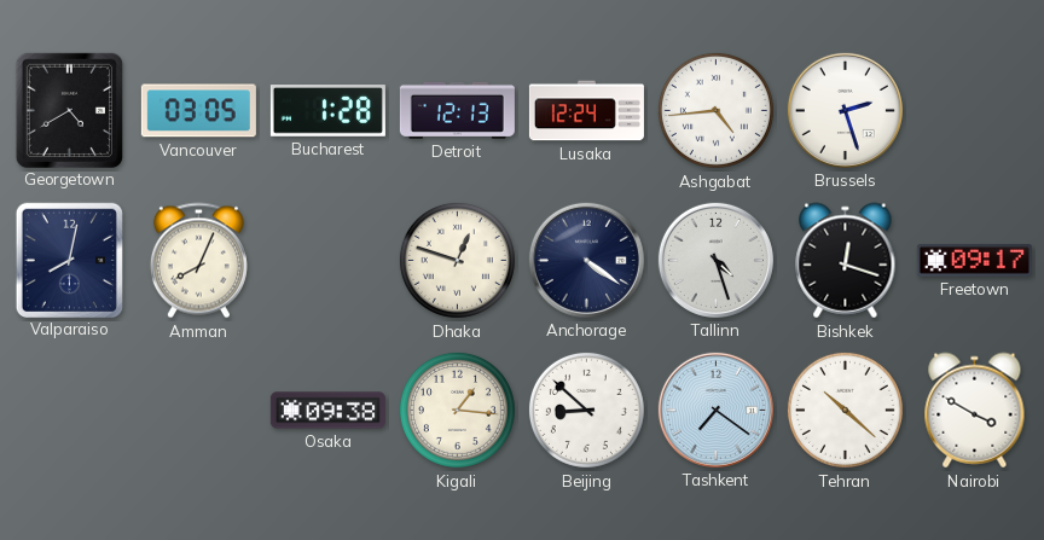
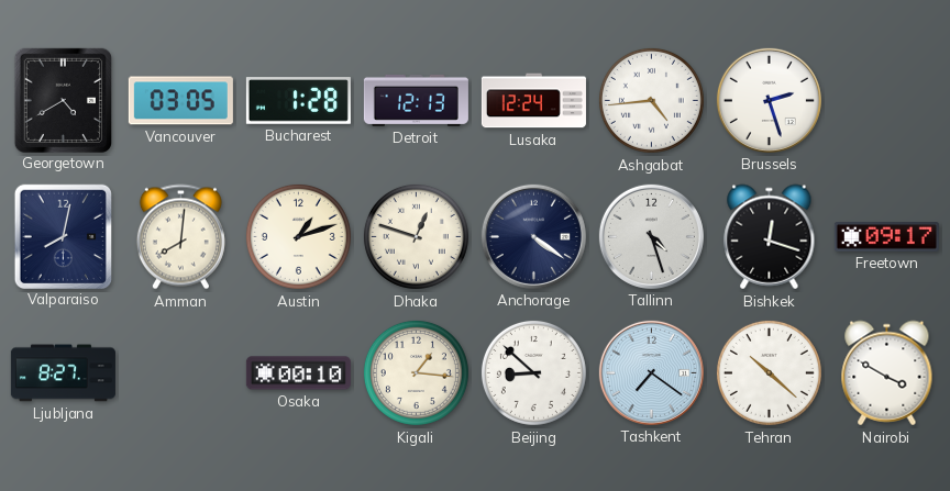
Amman: 8:04 -> 8:01 (180, 237)
Austin: none -> 1:12 (298, 236)
Ljubljana: none -> 8:27 (63, 373)
Osaka: 09:38 -> 00:10 (298, 373)
